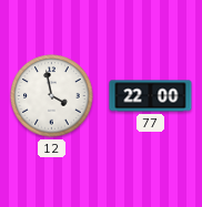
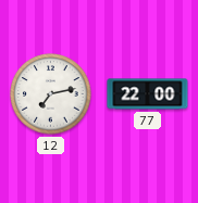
12: 3:58 -> 7:13 (51, 94)
